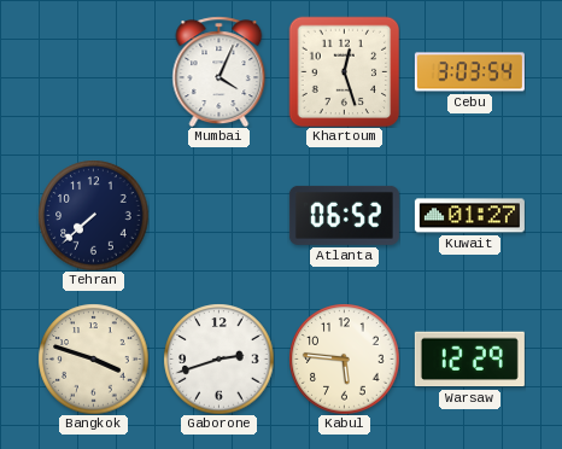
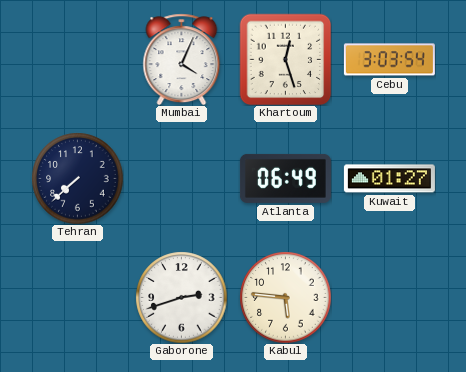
Atlanta: 06:52 -> 06:49 (285, 178)
Bangkok: 3:48 -> none (93, 358)
Warsaw: 12:29 -> none (469, 360)
